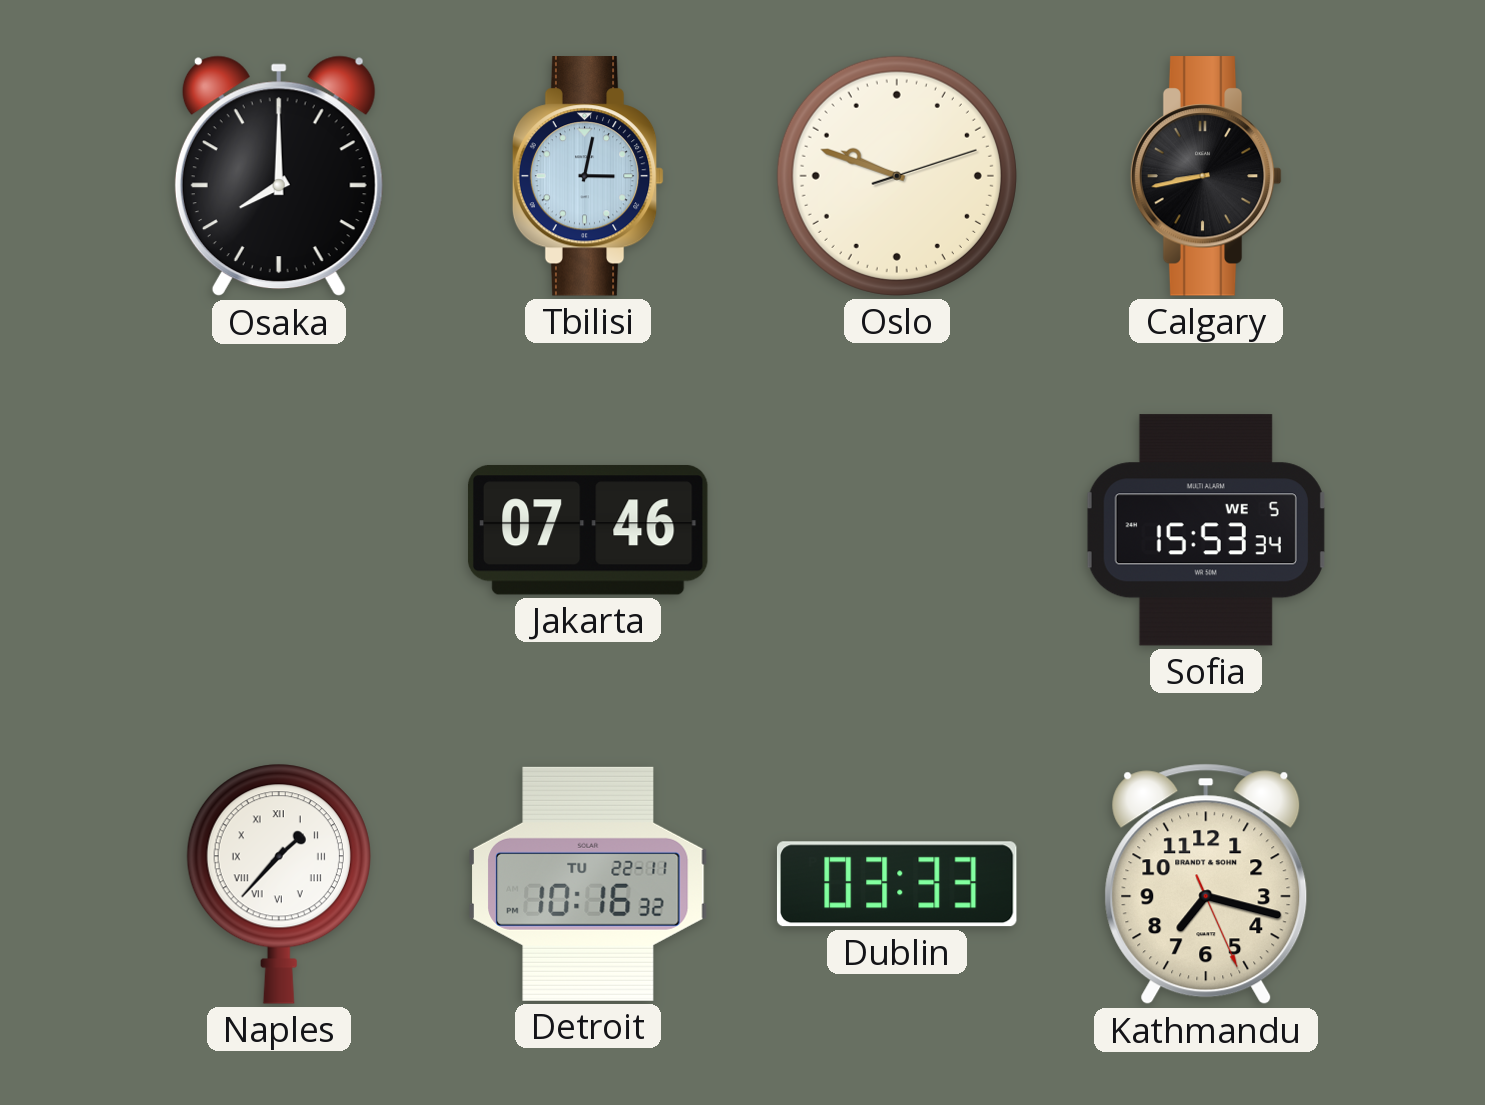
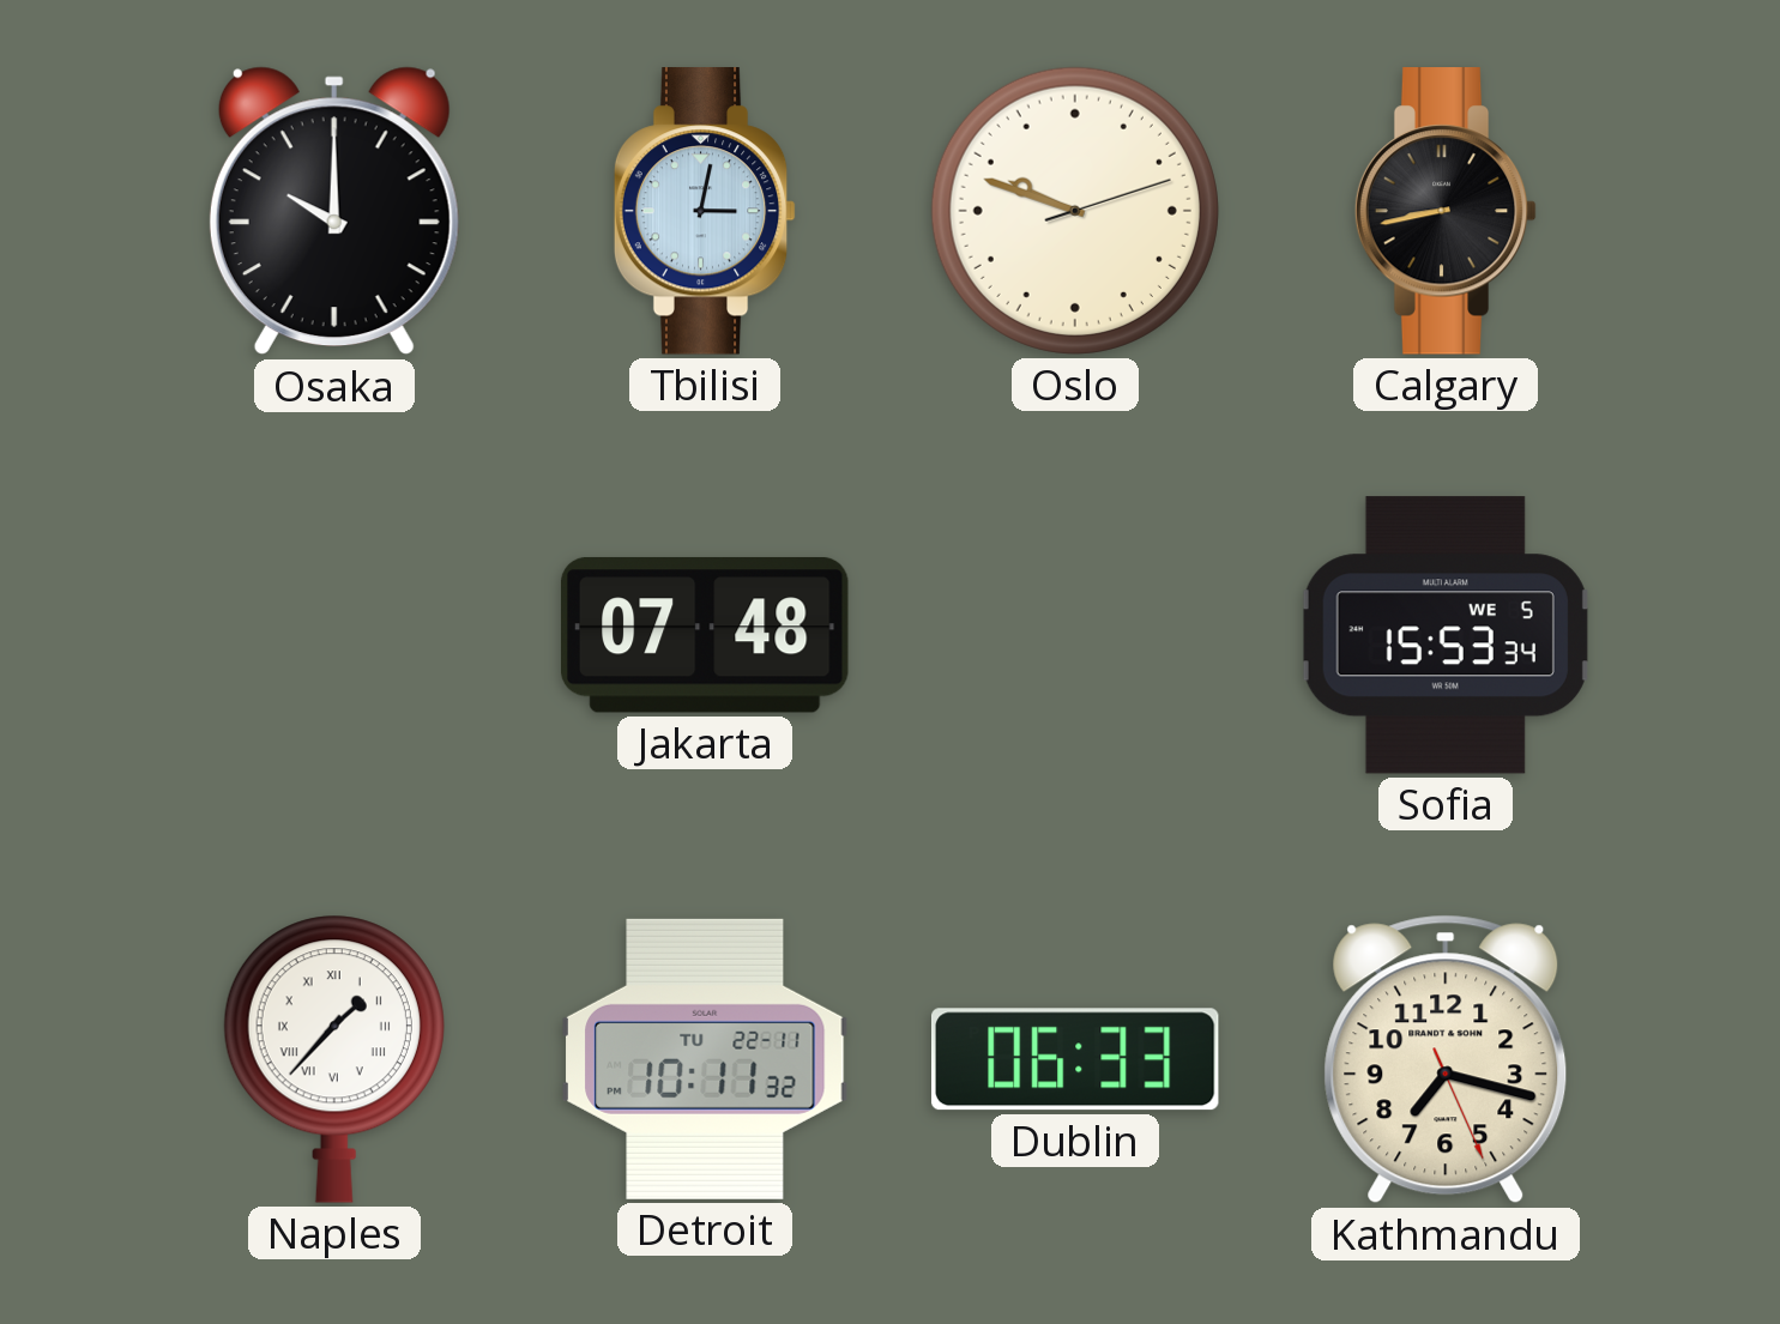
Osaka: 8:00 -> 10:00 (334, 211)
Jakarta: 07:46 -> 07:48 (705, 635)
Detroit: 10:16 -> 10:11 (706, 1059)
Dublin: 03:33 -> 06:33 (1075, 1059)
